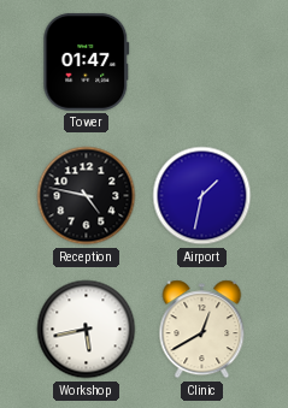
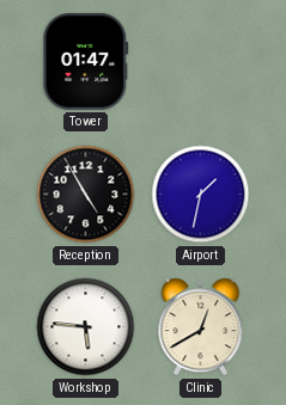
Reception: 4:47 -> 4:55 (86, 195)
Workshop: 5:43 -> 5:46 (86, 327)
